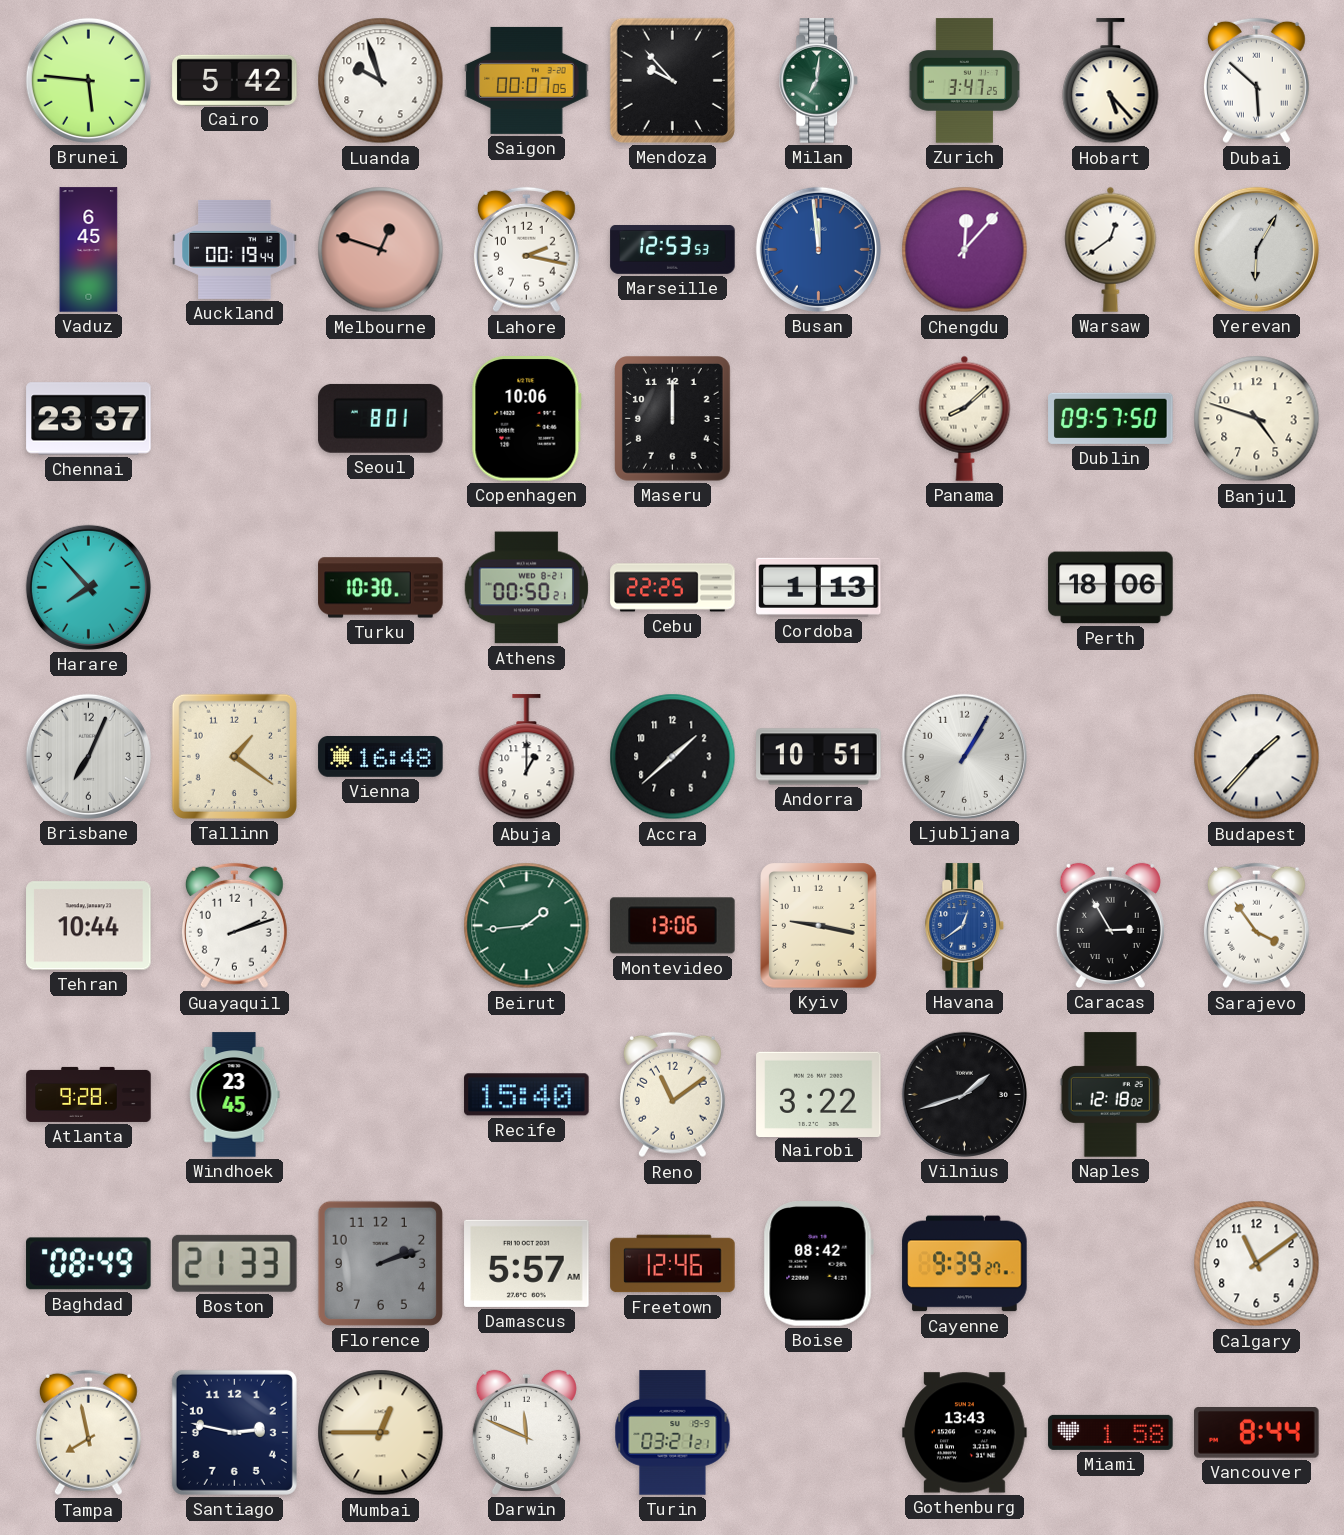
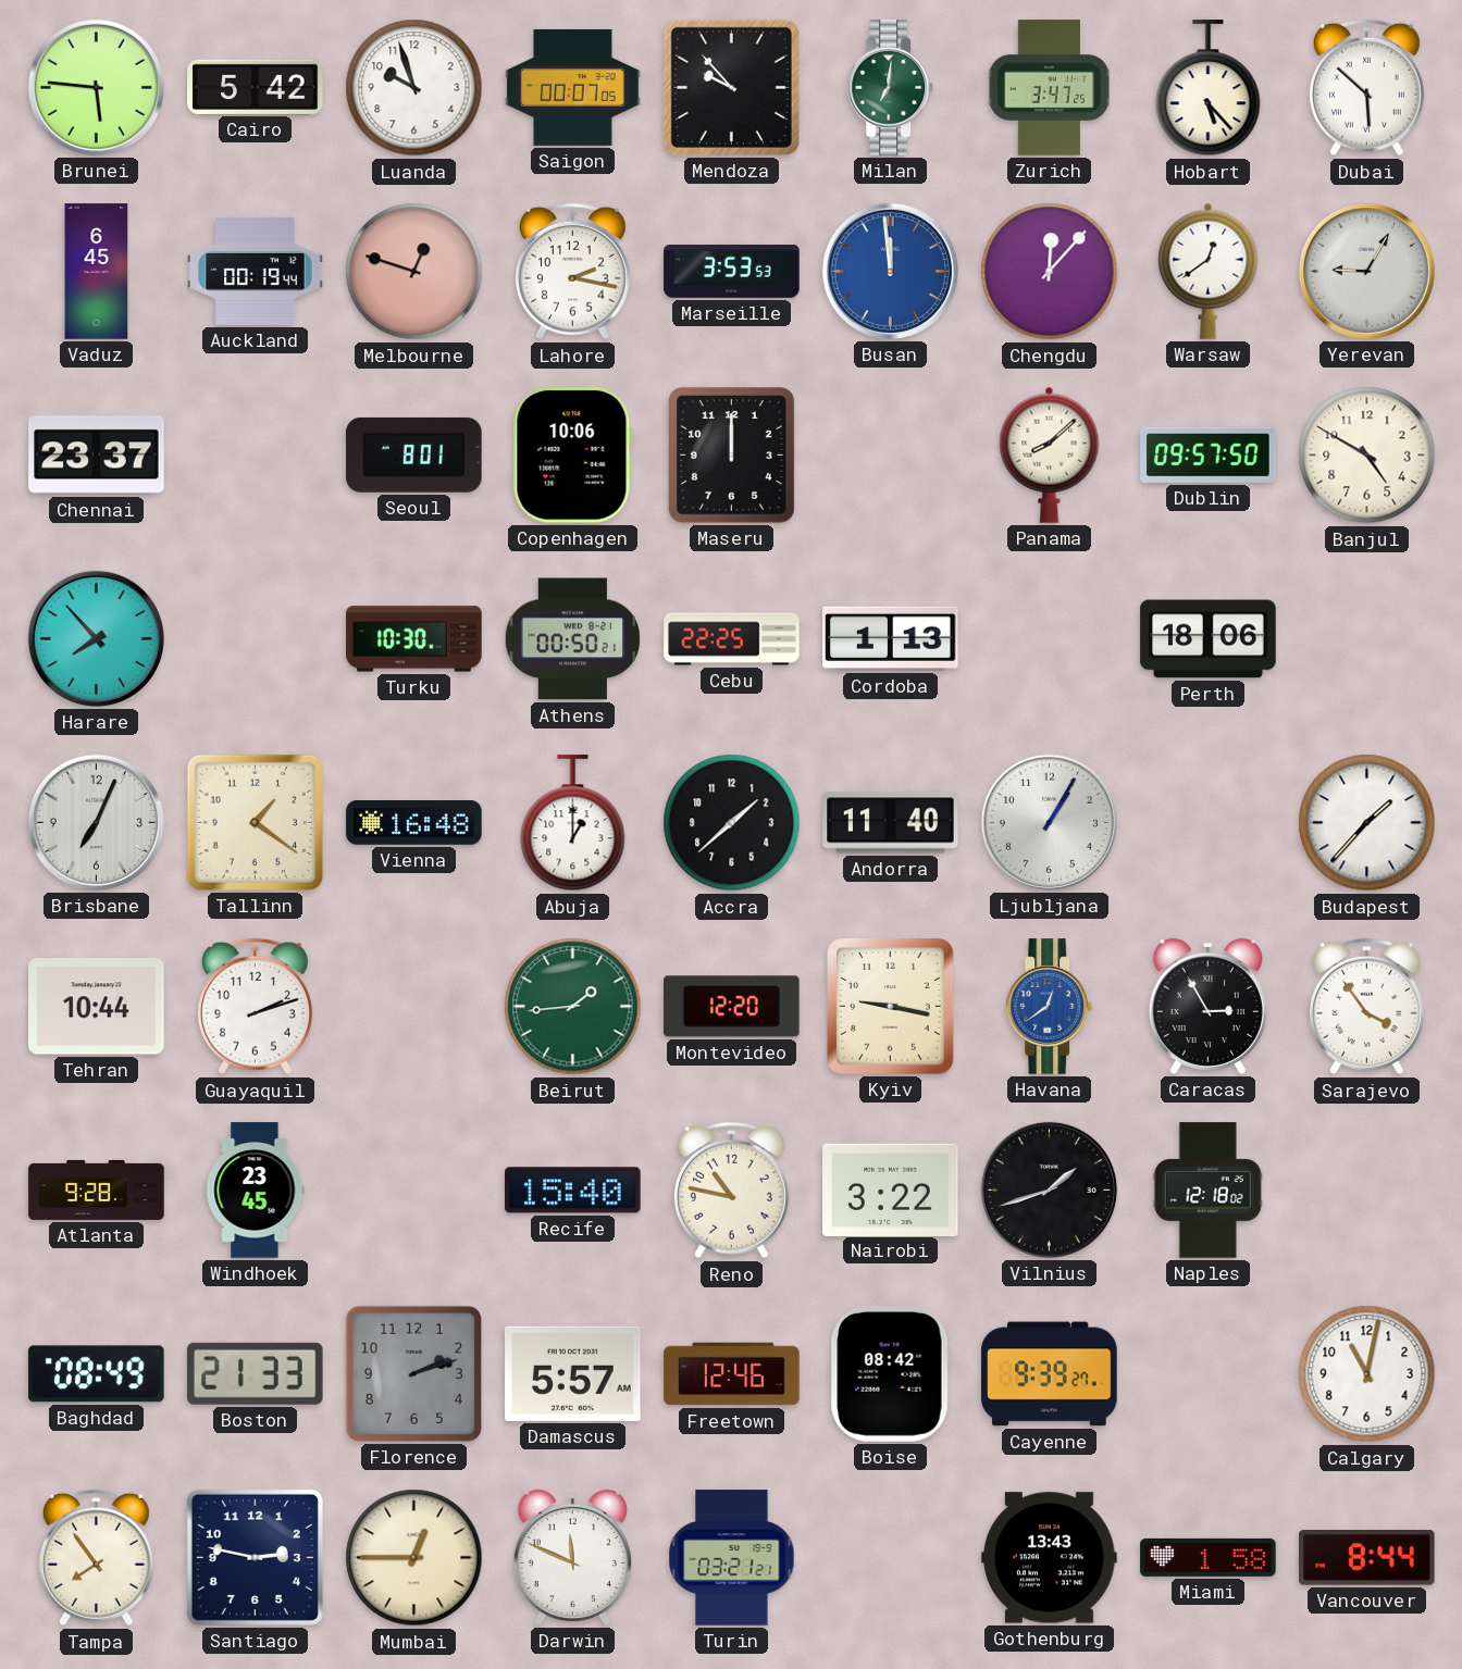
Marseille: 12:53 -> 3:53 (732, 272)
Yerevan: 6:05 -> 9:05 (1366, 271)
Banjul: 4:48 -> 4:50 (1367, 456)
Andorra: 10:51 -> 11:40 (891, 823)
Montevideo: 13:06 -> 12:20 (732, 1007)
Reno: 11:09 -> 10:47 (731, 1191)
Calgary: 11:09 -> 11:02 (1367, 1374)
Tampa: 7:58 -> 7:54 (96, 1558)
